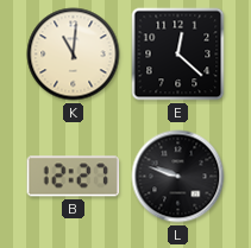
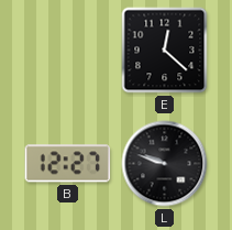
K: 11:01 -> none (74, 55)
